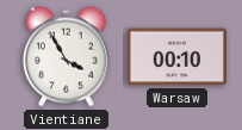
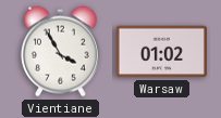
Warsaw: 00:10 -> 01:02 (161, 52)
